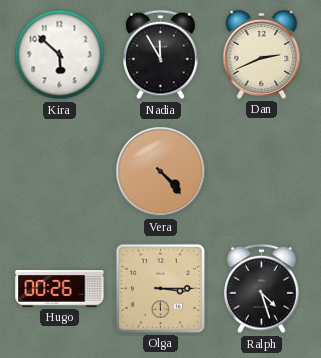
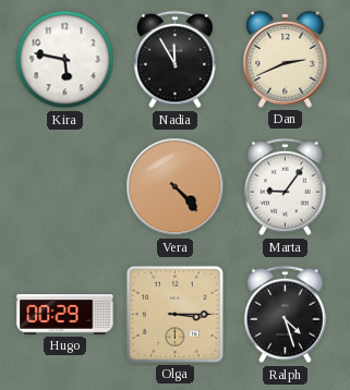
Kira: 5:52 -> 5:47 (65, 60)
Marta: none -> 9:06 (286, 187)
Hugo: 00:26 -> 00:29 (65, 315)
